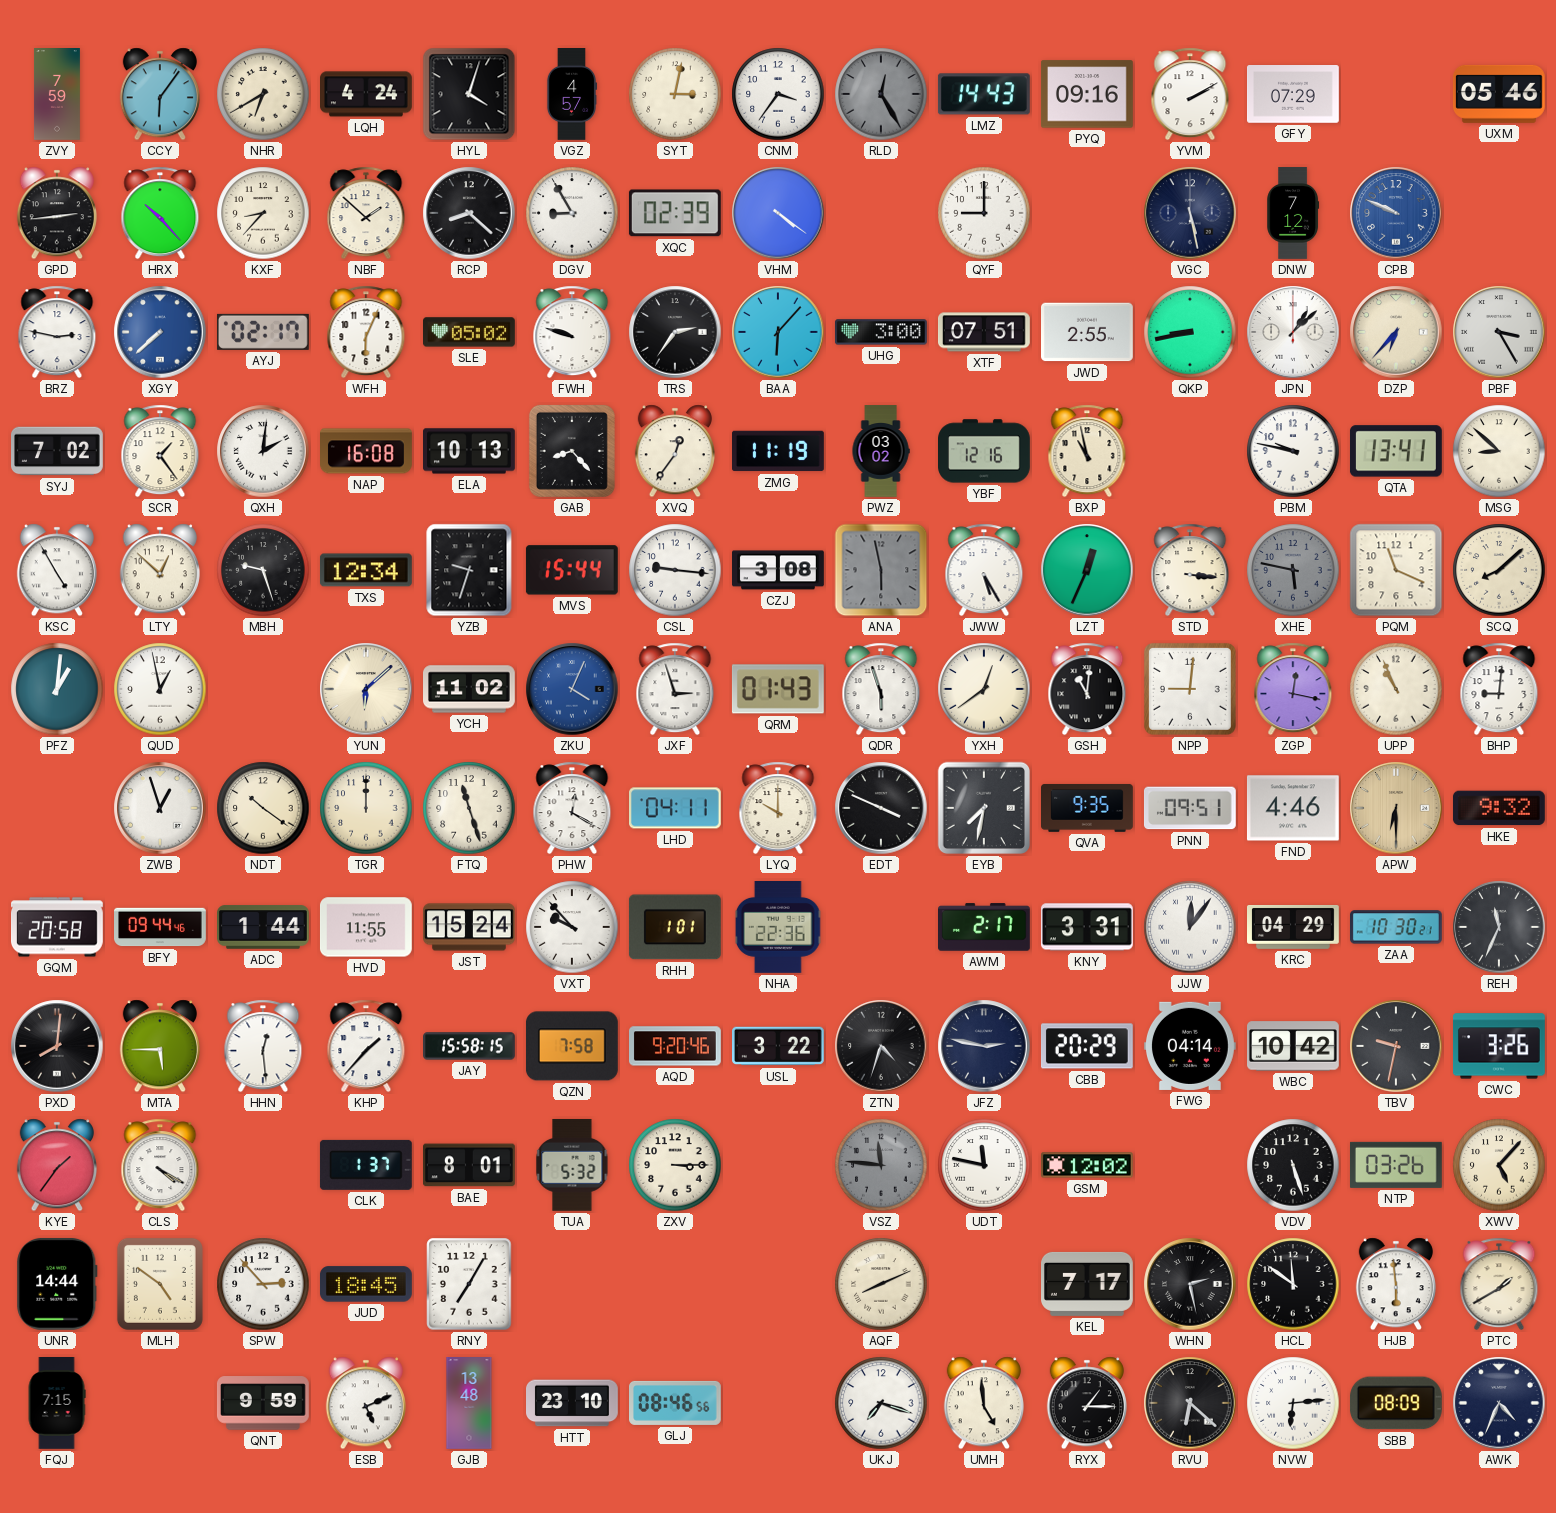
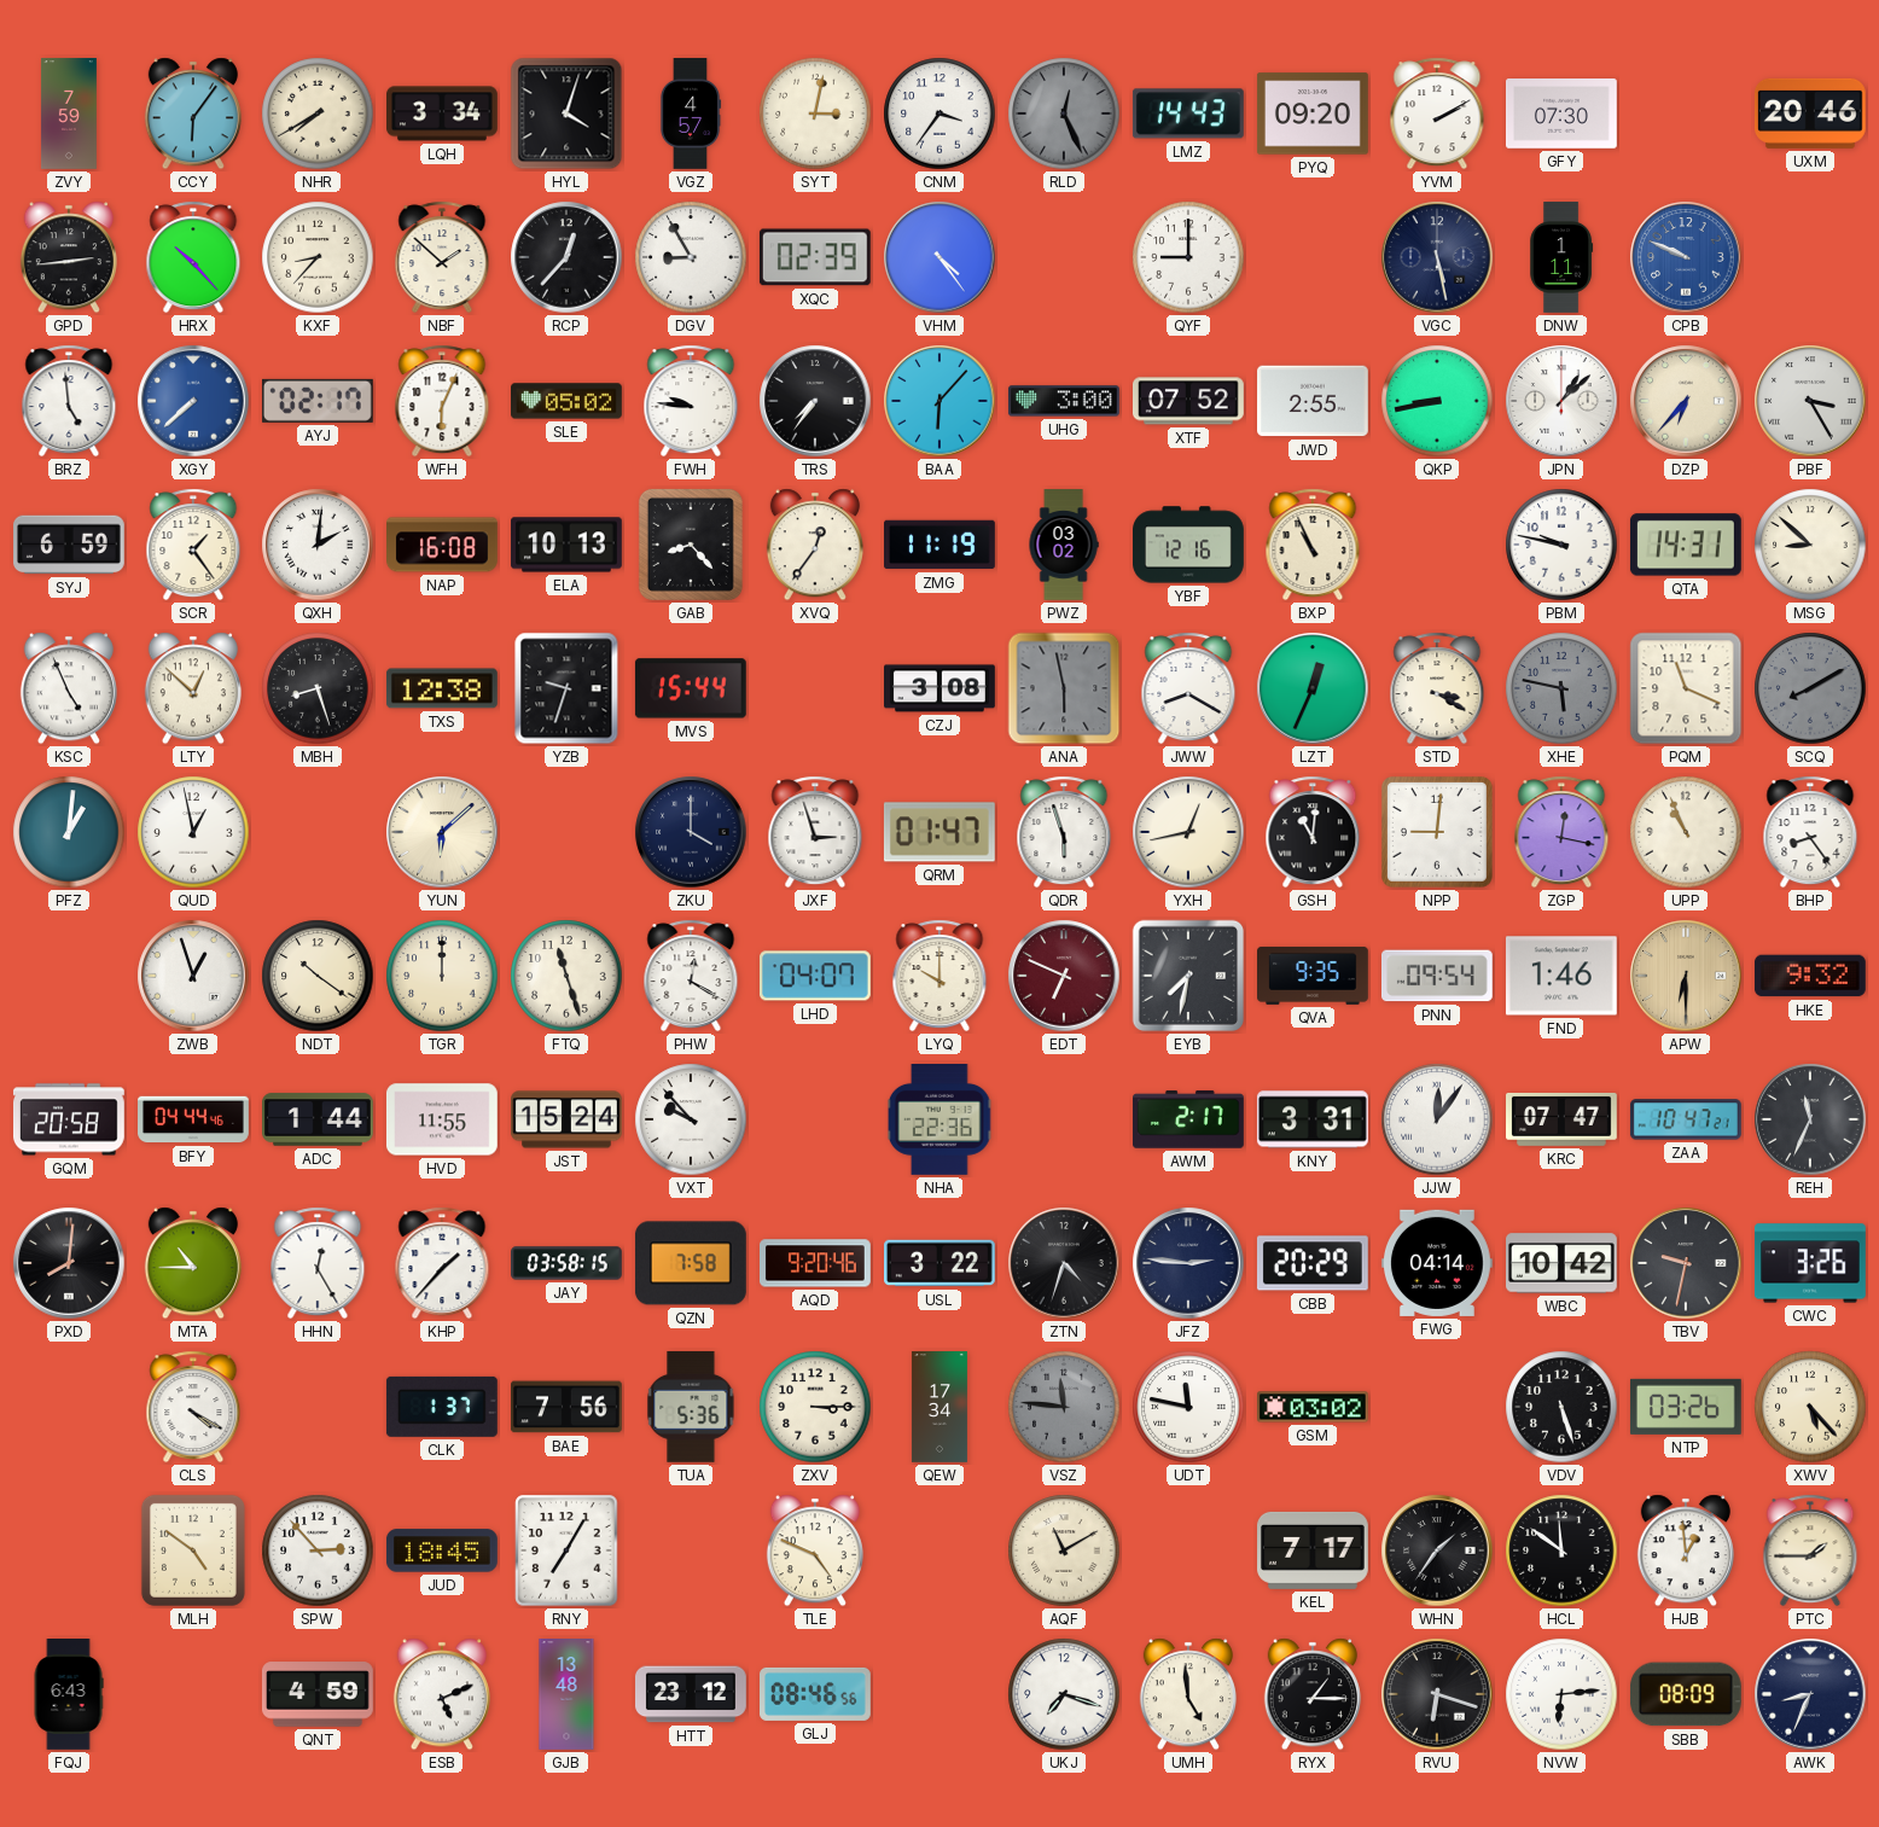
NHR: 6:40 -> 7:40 (318, 114)
LQH: 4:24 -> 3:34 (443, 114)
RLD: 12:25 -> 12:26 (1064, 114)
PYQ: 09:16 -> 09:20 (1313, 114)
GFY: 07:29 -> 07:30 (1563, 114)
UXM: 05:46 -> 20:46 (1810, 114)
RCP: 8:22 -> 12:37 (566, 257)
VHM: 4:21 -> 4:24 (940, 257)
DNW: 7:12 -> 1:11 (1561, 257)
BRZ: 2:47 -> 4:59 (69, 401)
FWH: 9:48 -> 9:46 (691, 401)
TRS: 2:36 -> 7:36 (815, 401)
XTF: 07:51 -> 07:52 (1189, 401)
SYJ: 7:02 -> 6:59 (70, 545)
BXP: 10:58 -> 10:56 (1313, 545)
QTA: 13:41 -> 14:31 (1686, 545)
KSC: 4:55 -> 4:56 (69, 688)
MBH: 9:27 -> 8:27 (318, 688)
TXS: 12:34 -> 12:38 (442, 688)
CSL: 9:16 -> none (675, 570)
JWW: 5:25 -> 8:20 (1188, 688)
STD: 3:16 -> 3:20 (1437, 688)
SCQ: 8:08 -> 8:10 (1810, 688)
SCQ dial: cream -> grey (1810, 688)
YCH: 11:02 -> none (470, 689)
ZKU: 4:04 -> 4:00 (691, 832)
ZKU dial: blue -> navy (691, 832)
QRM: 01:43 -> 01:47 (940, 832)
YXH: 12:39 -> 12:43 (1188, 832)
BHP: 9:01 -> 8:24 (1810, 832)
LHD: 04:11 -> 04:07 (816, 976)
EDT: 3:49 -> 6:49 (1064, 976)
EDT dial: black -> burgundy (1064, 976)
PNN: 09:51 -> 09:54 (1437, 976)
FND: 4:46 -> 1:46 (1561, 976)
BFY: 09:44 -> 04:44 (194, 1119)
RHH: 1:01 -> none (675, 927)
KRC: 04:29 -> 07:47 (1563, 1121)
ZAA: 10:30 -> 10:47 (1686, 1119)
MTA: 5:45 -> 10:45 (193, 1263)
HHN: 12:29 -> 12:25 (318, 1263)
JAY: 15:58 -> 03:58 (568, 1263)
JFZ: 2:47 -> 2:46 (1188, 1263)
KYE: 1:36 -> none (57, 1165)
BAE: 8:01 -> 7:56 (568, 1407)
TUA: 5:32 -> 5:36 (691, 1407)
QEW: none -> 17:34 (940, 1408)
GSM: 12:02 -> 03:02 (1313, 1407)
XWV: 5:07 -> 5:23 (1810, 1407)
UNR: 14:44 -> none (57, 1284)
TLE: none -> 4:49 (815, 1550)
AQF: 8:11 -> 11:10 (1064, 1550)
WHN: 2:28 -> 1:36 (1437, 1550)
HJB: 5:59 -> 12:59 (1686, 1550)
PTC: 1:40 -> 1:45 (1810, 1550)
FQJ: 7:15 -> 6:43 (69, 1695)
QNT: 9:59 -> 4:59 (318, 1694)
HTT: 23:10 -> 23:12 (692, 1694)
RVU: 6:22 -> 6:18 (1437, 1694)
AWK: 4:34 -> 8:34 (1810, 1694)
